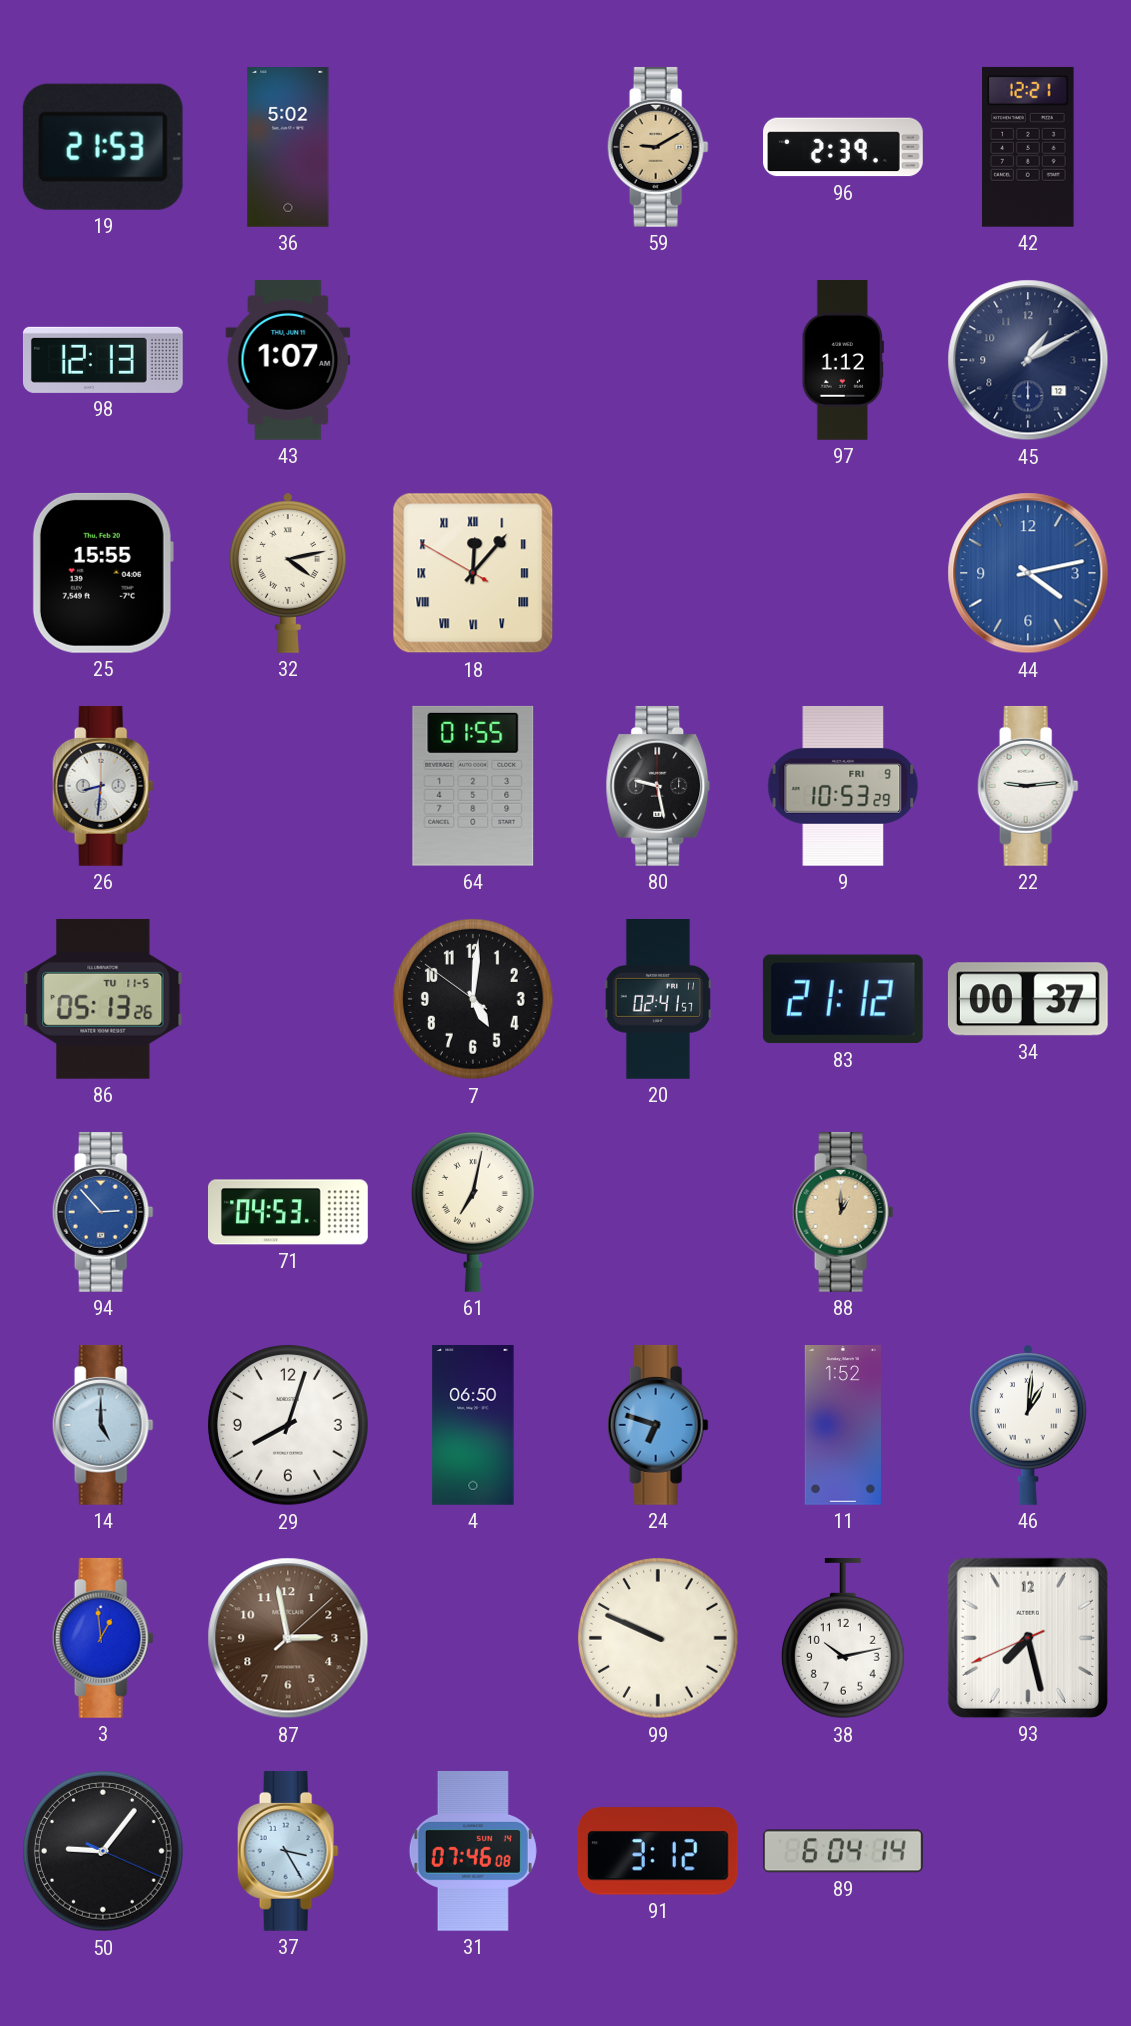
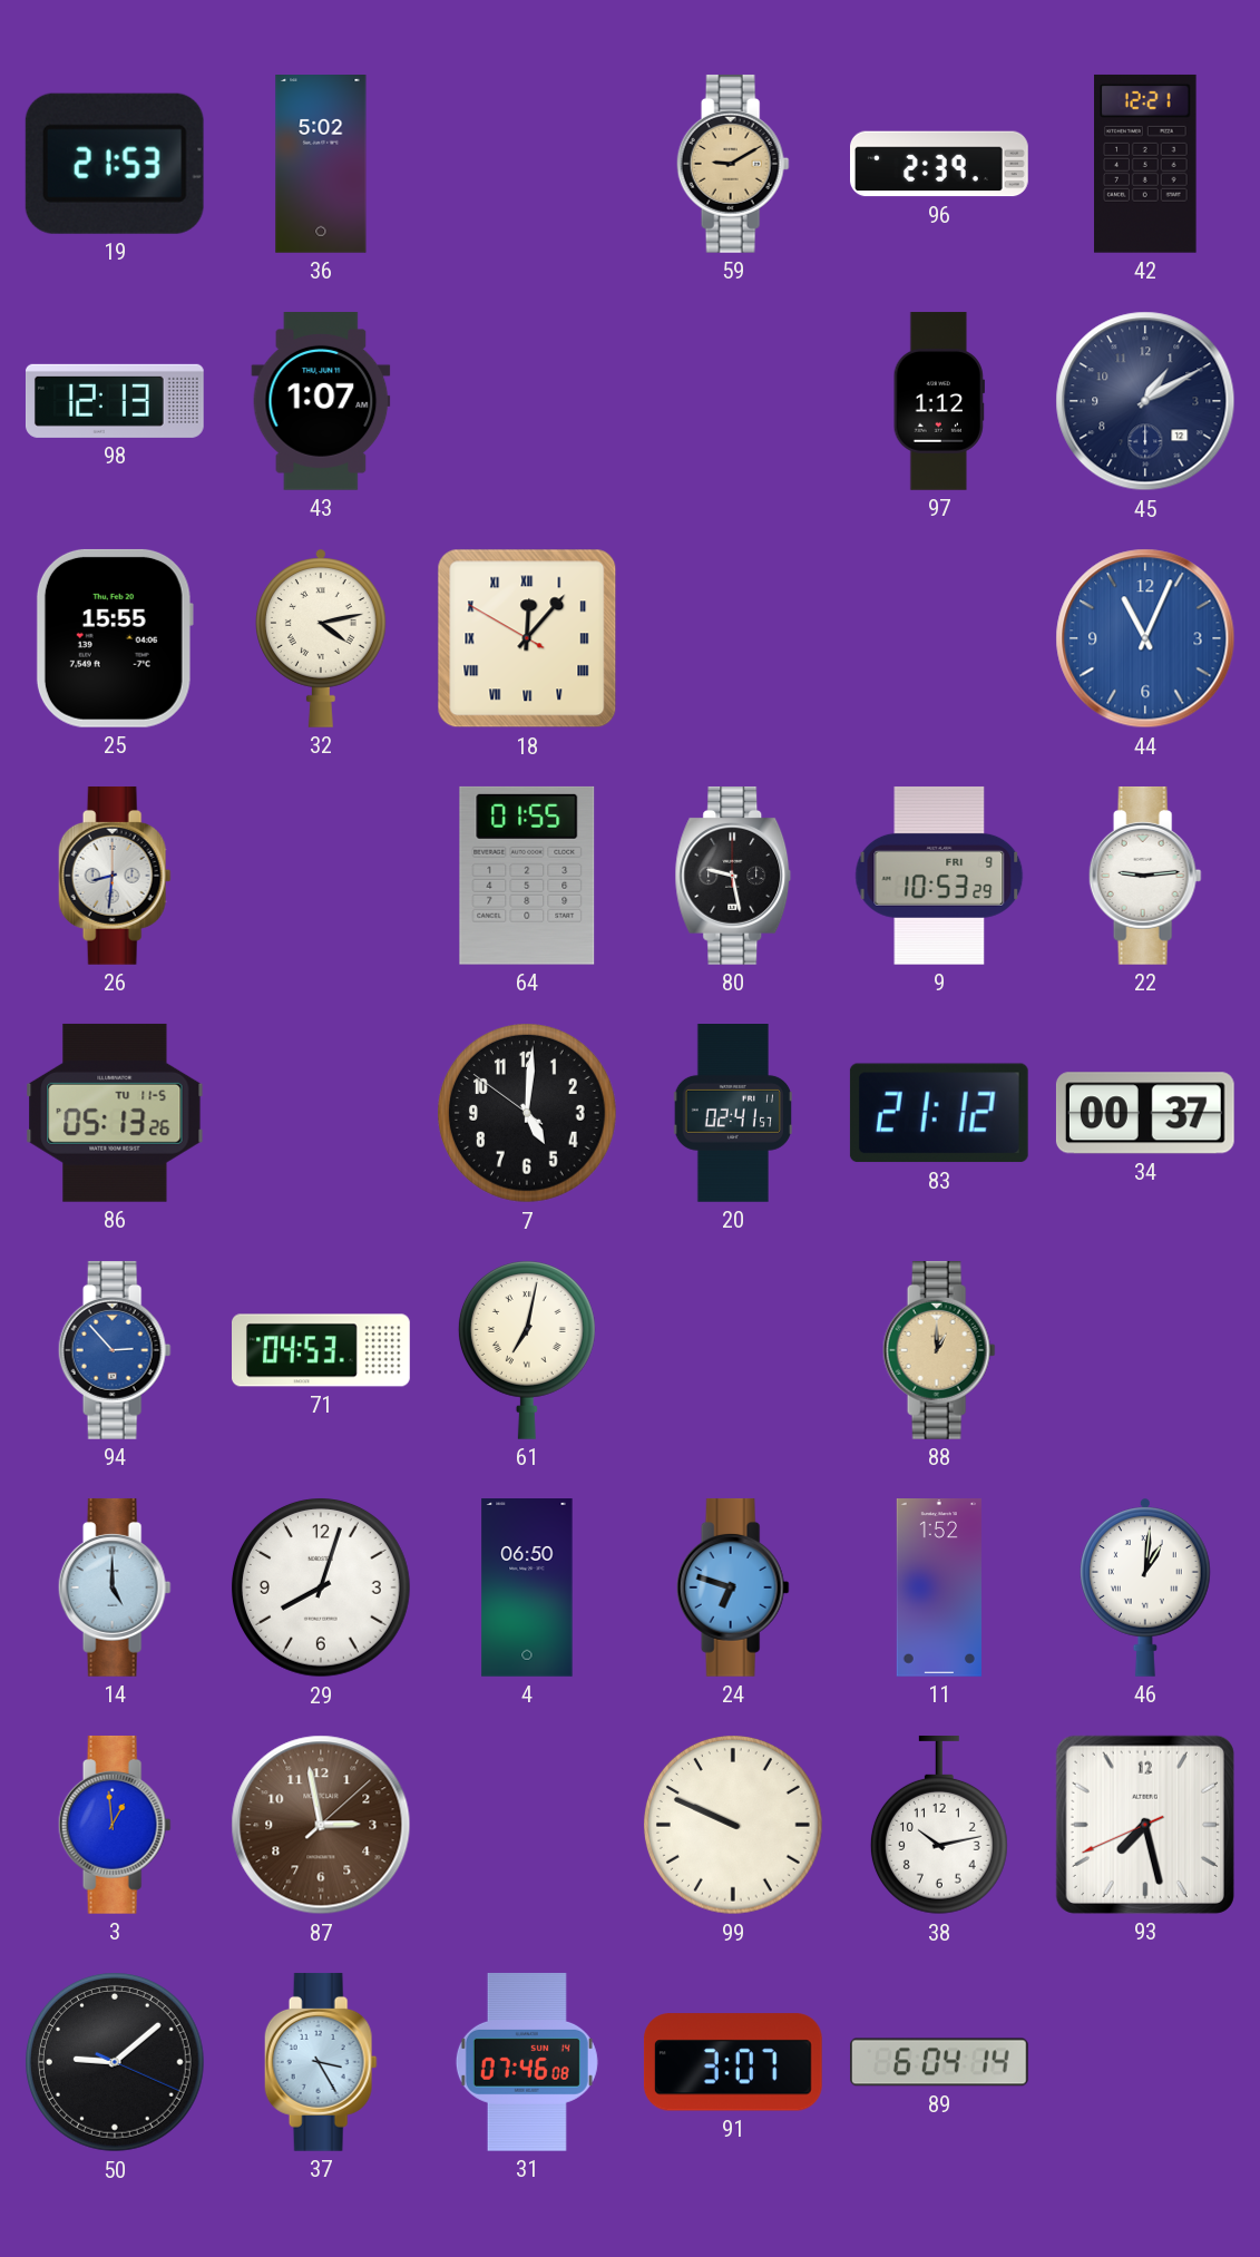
44: 4:13 -> 11:04 (1145, 638)
50: 9:06 -> 9:08 (116, 2063)
91: 3:12 -> 3:07 (733, 2062)
